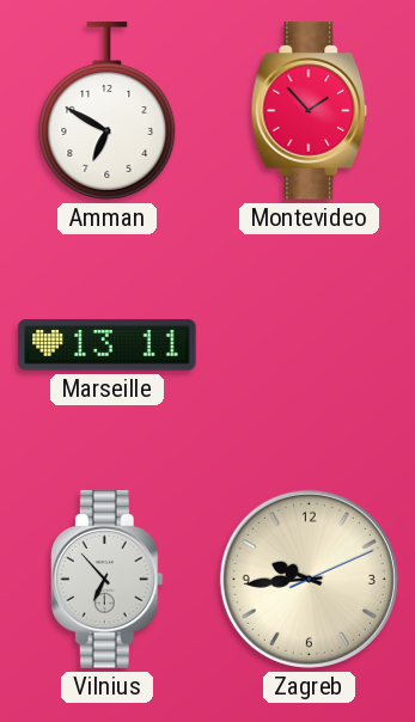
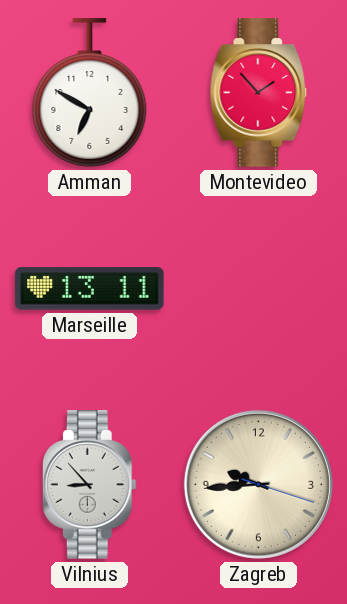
Vilnius: 6:53 -> 8:53 (89, 485)
Zagreb: 9:44:11 -> 9:44:18 (258, 484)
